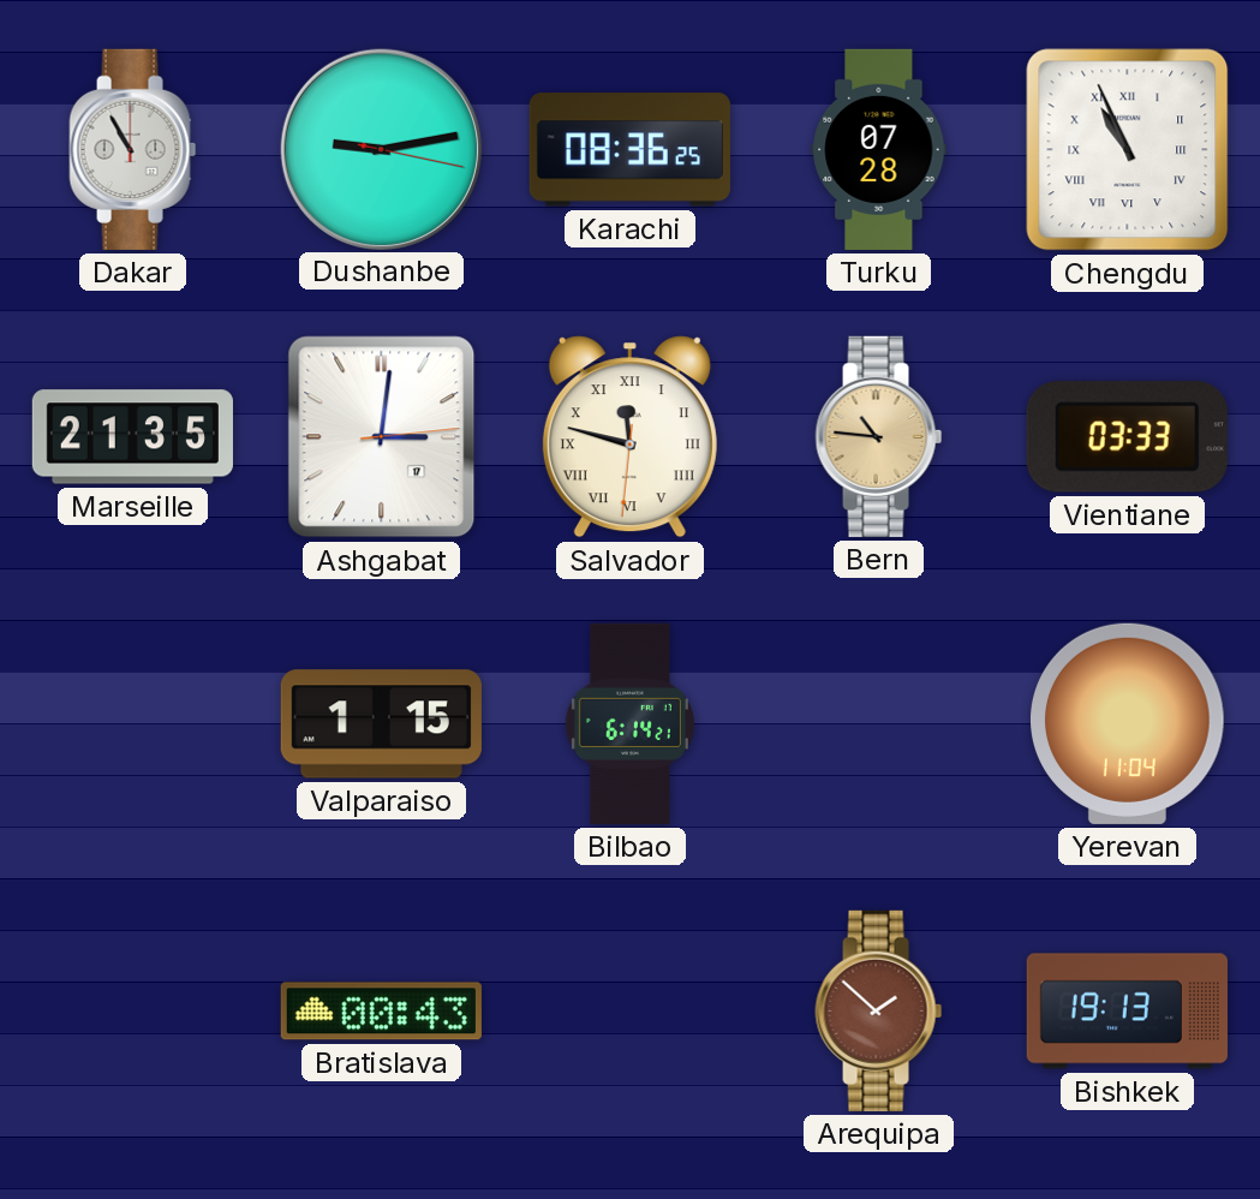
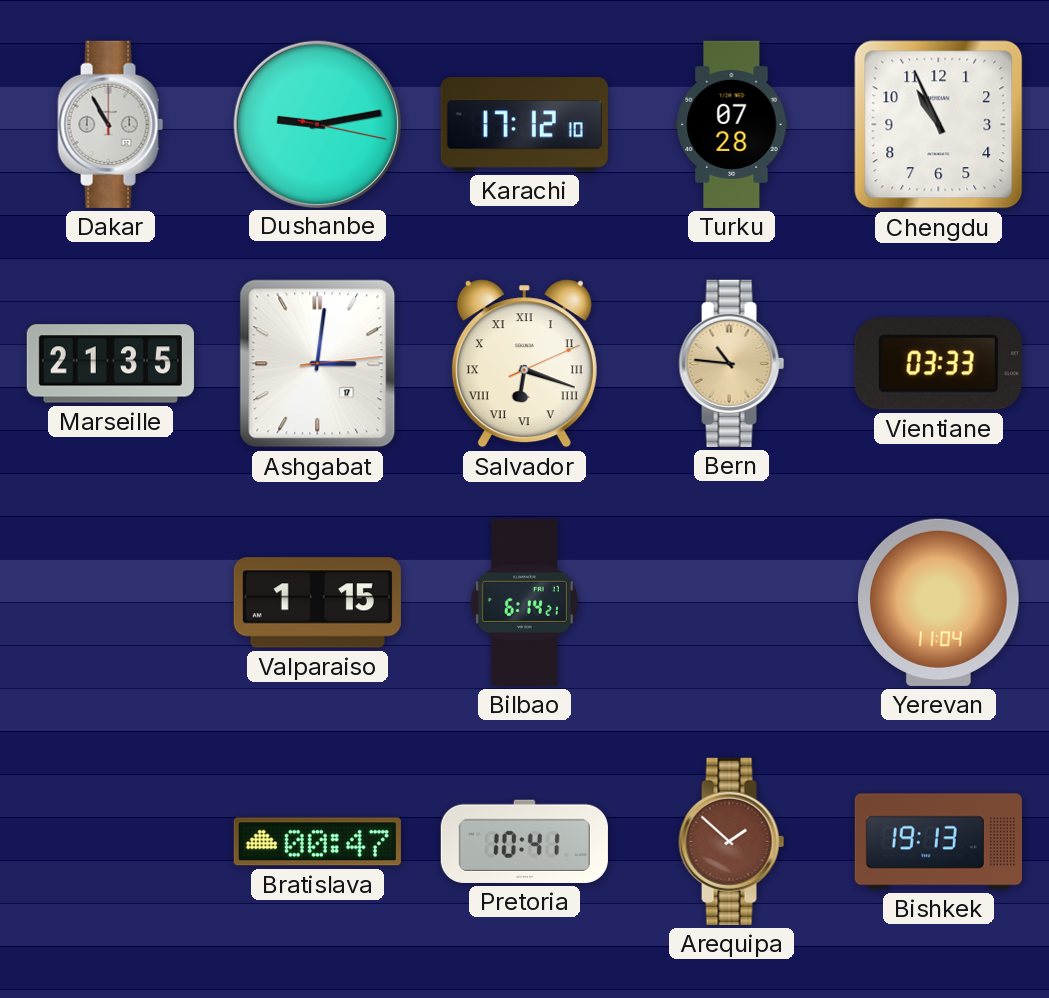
Karachi: 08:36 -> 17:12 (524, 125)
Chengdu numerals: Roman -> Arabic (939, 125)
Salvador: 11:47 -> 6:18 (524, 364)
Bratislava: 00:43 -> 00:47 (317, 842)
Pretoria: none -> 10:41 (524, 841)
